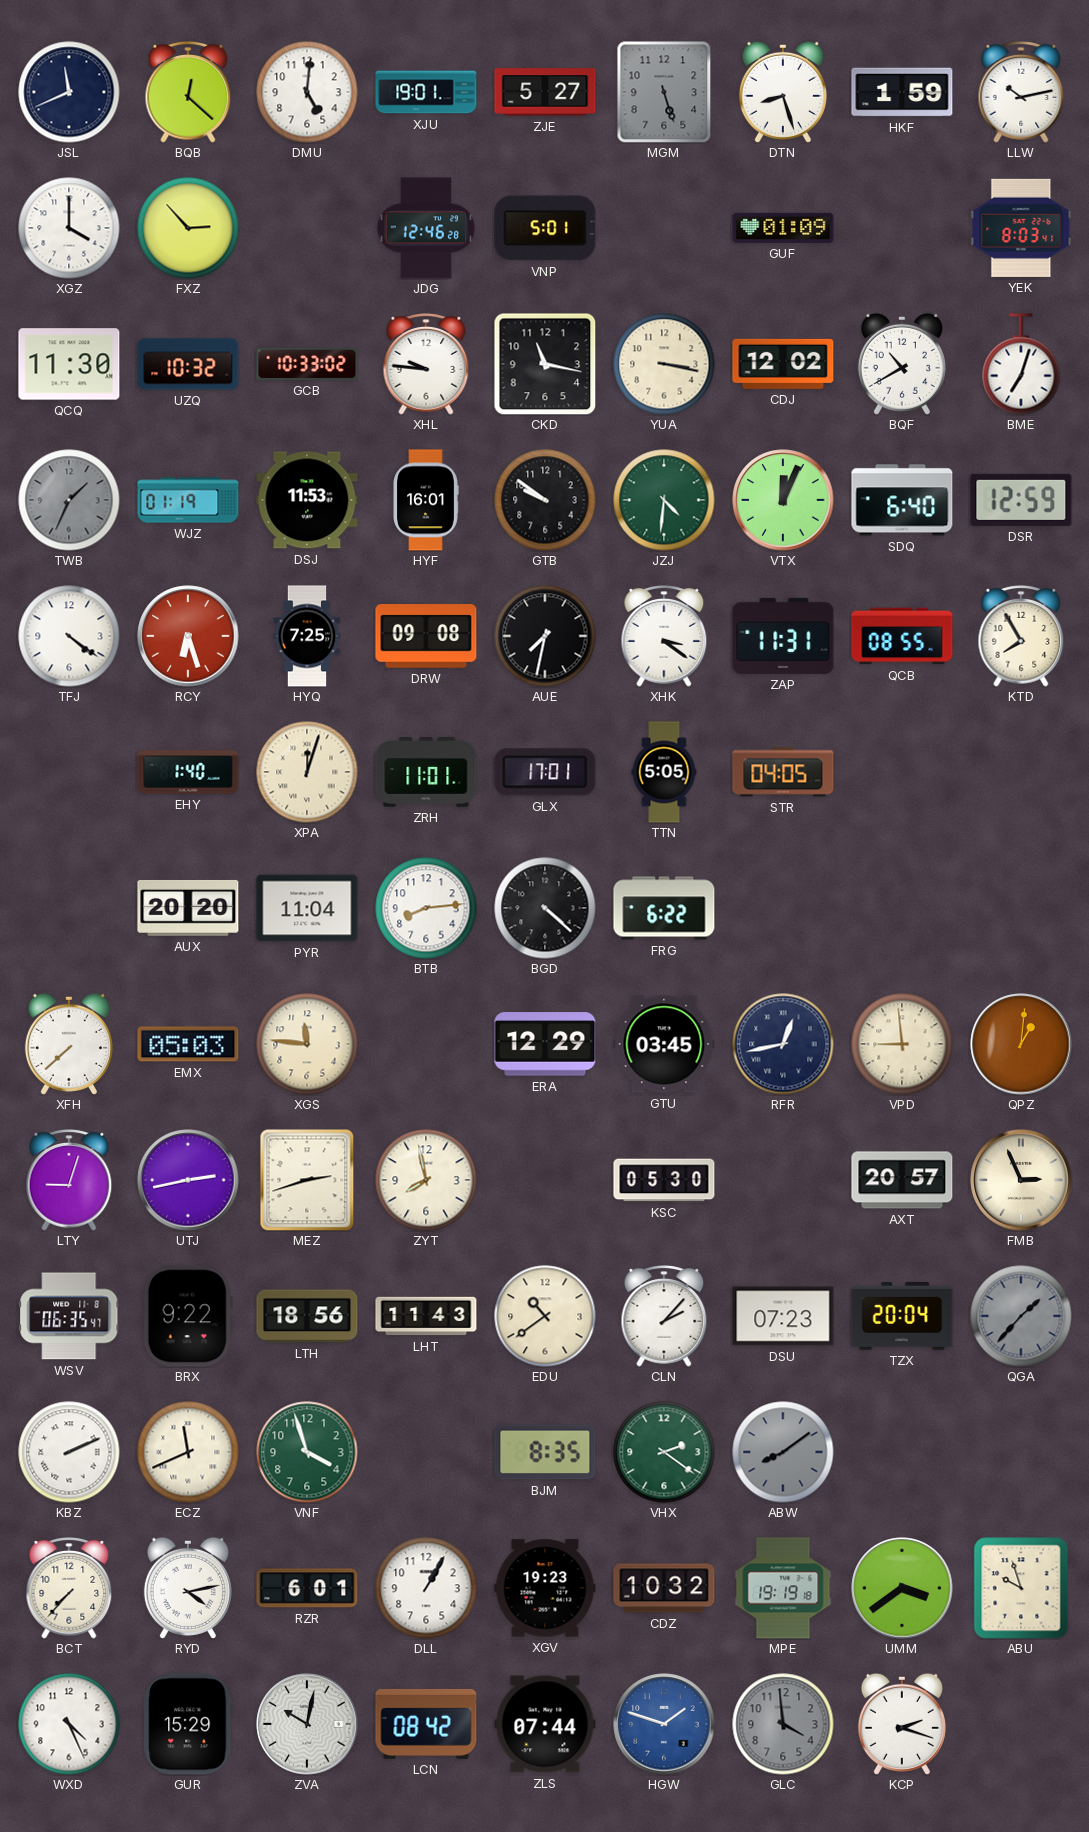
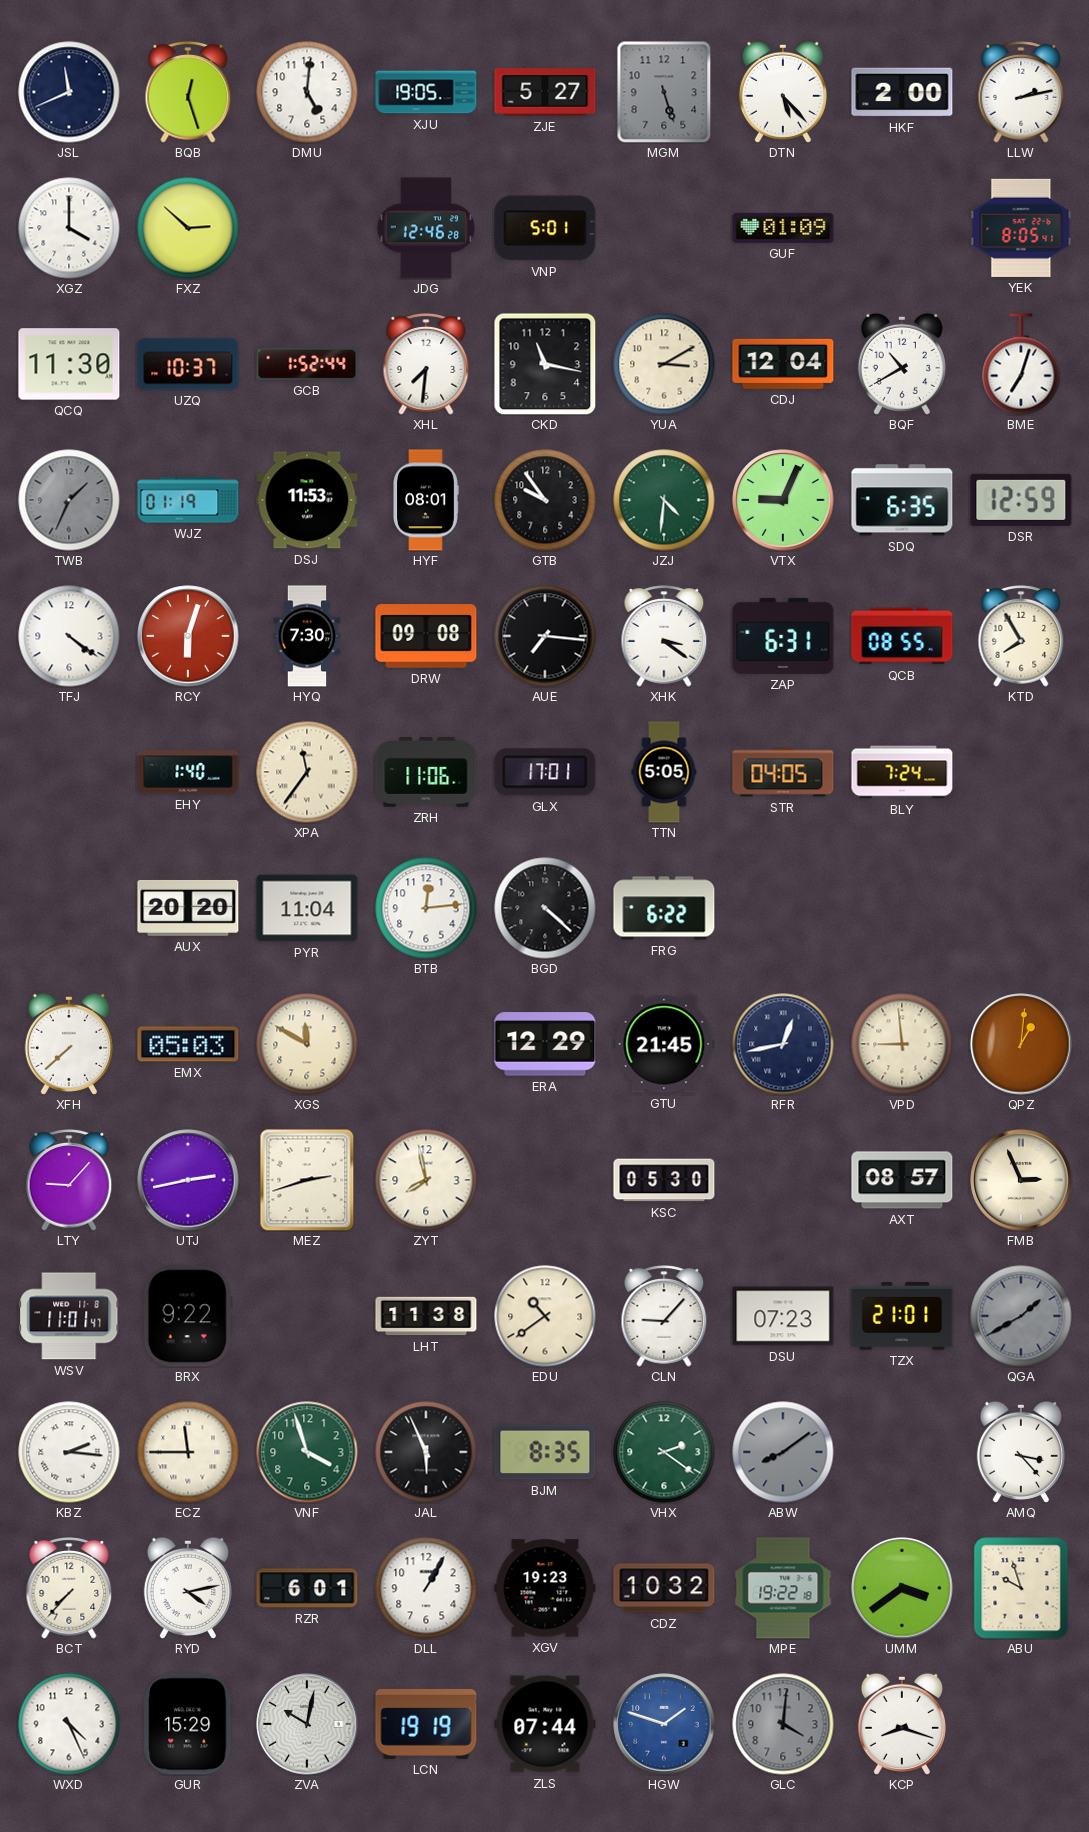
BQB: 12:22 -> 12:27 (188, 92)
XJU: 19:01 -> 19:05 (426, 92)
DTN: 8:27 -> 5:23 (783, 92)
HKF: 1:59 -> 2:00 (902, 92)
LLW: 10:13 -> 2:13 (1021, 92)
FXZ: 2:53 -> 2:52 (188, 228)
YEK: 8:03 -> 8:05 (1021, 228)
UZQ: 10:32 -> 10:37 (188, 364)
GCB: 10:33 -> 1:52 (307, 364)
XHL: 9:46 -> 7:31 (426, 364)
YUA: 3:17 -> 3:10 (664, 364)
CDJ: 12:02 -> 12:04 (783, 364)
HYF: 16:01 -> 08:01 (426, 500)
GTB: 9:51 -> 9:54 (545, 500)
VTX: 12:04 -> 9:04 (783, 500)
SDQ: 6:40 -> 6:35 (902, 500)
RCY: 6:27 -> 6:03 (188, 636)
HYQ: 7:25 -> 7:30 (307, 636)
AUE: 7:32 -> 7:16 (545, 636)
ZAP: 11:31 -> 6:31 (783, 636)
XPA: 12:03 -> 11:36 (307, 772)
ZRH: 11:01 -> 11:06 (426, 773)
BLY: none -> 7:24 (902, 772)
BTB: 8:14 -> 12:14 (426, 908)
XGS: 11:46 -> 11:50 (307, 1044)
GTU: 03:45 -> 21:45 (664, 1044)
LTY: 9:03 -> 9:07 (69, 1180)
AXT: 20:57 -> 08:57 (902, 1180)
WSV: 06:35 -> 11:01 (69, 1316)
LTH: 18:56 -> none (307, 1316)
LHT: 11:43 -> 11:38 (426, 1316)
CLN: 2:07 -> 9:07 (664, 1316)
TZX: 20:04 -> 21:01 (902, 1317)
QGA: 1:37 -> 1:40 (1021, 1316)
KBZ: 2:11 -> 2:16 (69, 1452)
ECZ: 11:41 -> 11:45 (188, 1452)
JAL: none -> 5:56 (426, 1452)
AMQ: none -> 3:23 (1021, 1452)
MPE: 19:19 -> 19:22 (783, 1588)
LCN: 08:42 -> 19:19 (426, 1724)
GLC: 3:59 -> 4:01 (783, 1724)
KCP: 2:18 -> 8:18 (902, 1724)
